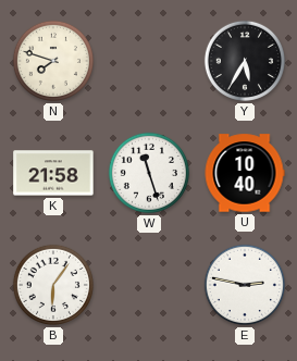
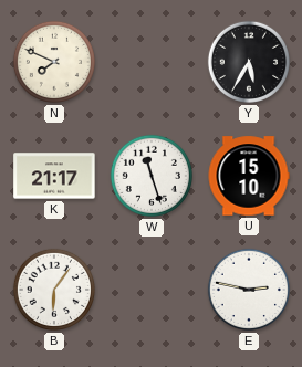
N: 7:48 -> 7:49 (54, 62)
K: 21:58 -> 21:17 (54, 176)
U: 10:40 -> 15:10 (249, 176)
